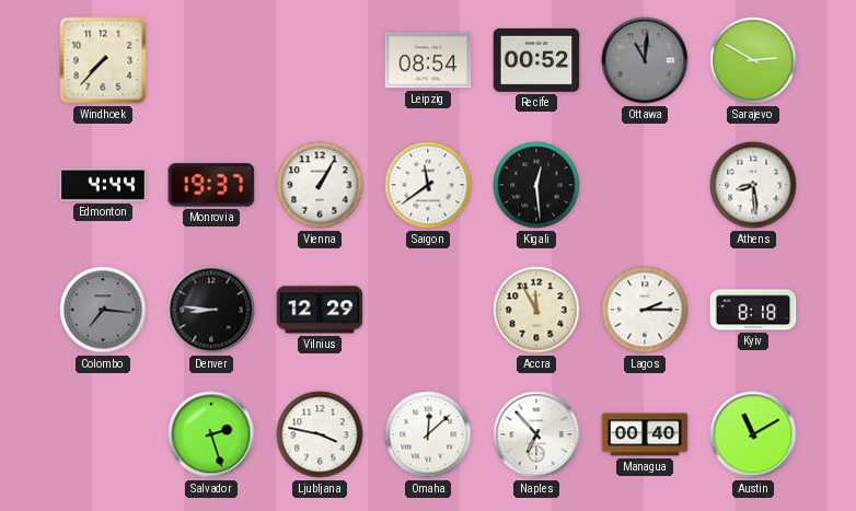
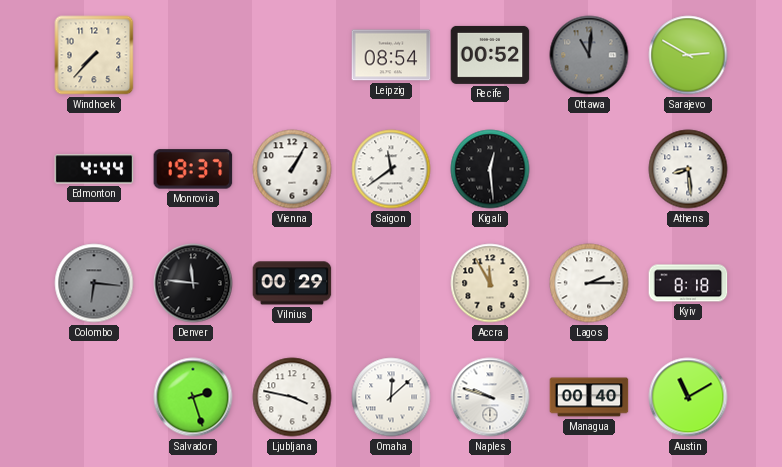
Colombo: 7:16 -> 6:16 (94, 283)
Denver: 8:46 -> 11:46 (193, 283)
Vilnius: 12:29 -> 00:29 (292, 283)
Naples: 6:53 -> 9:48 (490, 397)
